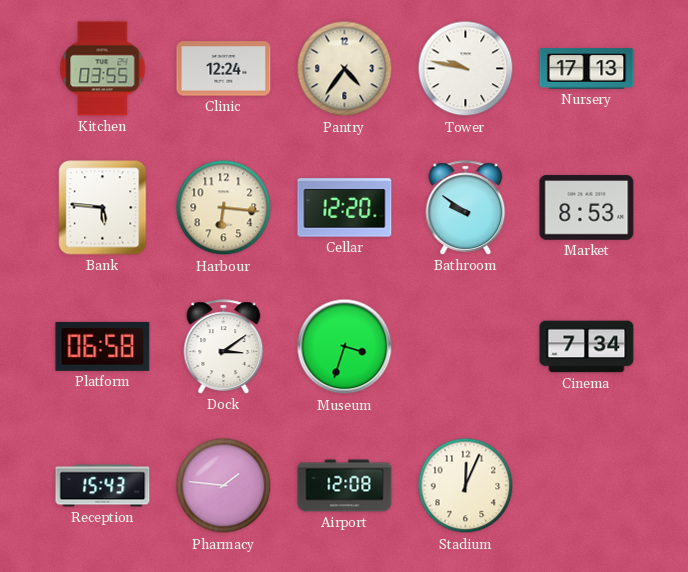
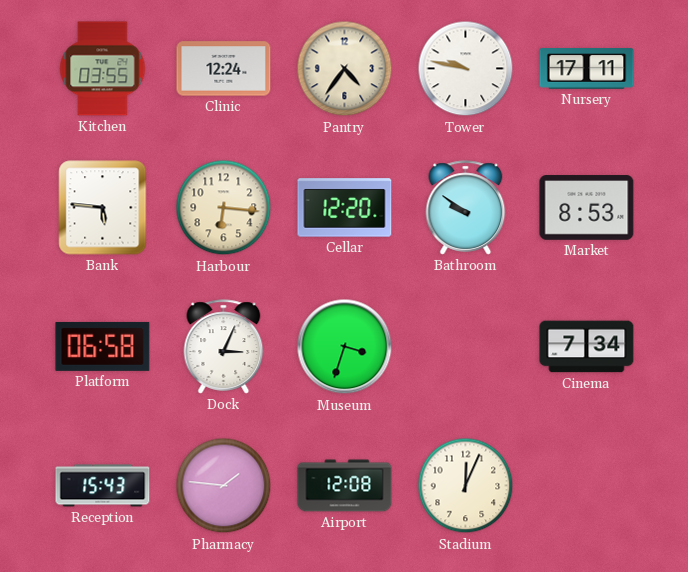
Nursery: 17:13 -> 17:11 (587, 69)
Dock: 3:09 -> 3:04 (224, 347)
